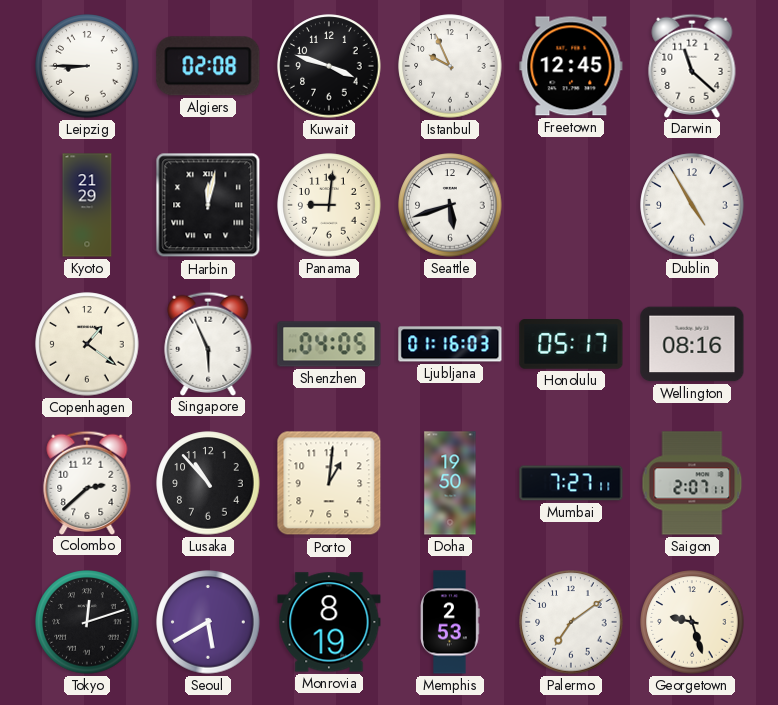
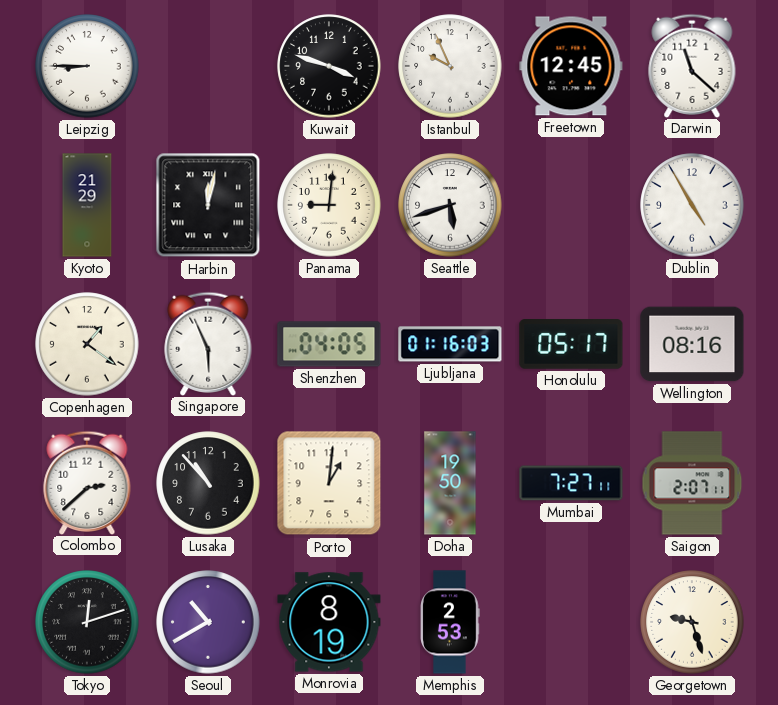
Algiers: 02:08 -> none (208, 66)
Seoul: 5:40 -> 10:40 (208, 622)
Palermo: 7:09 -> none (571, 622)
